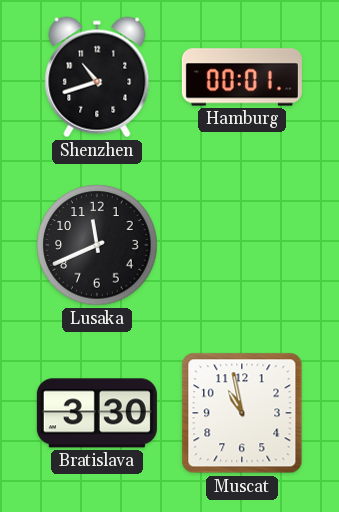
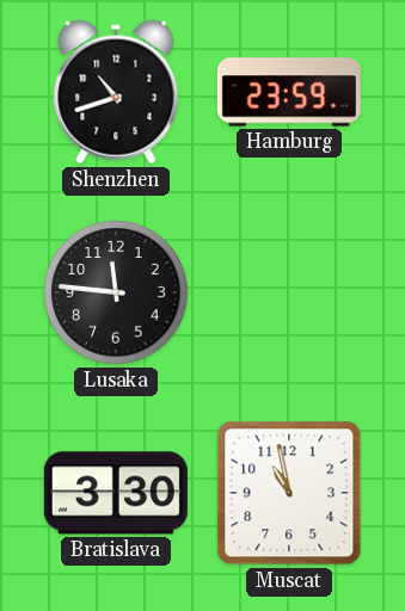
Hamburg: 00:01 -> 23:59 (289, 92)
Lusaka: 11:41 -> 11:46 (116, 292)
